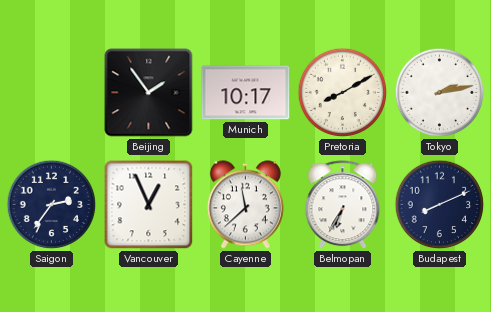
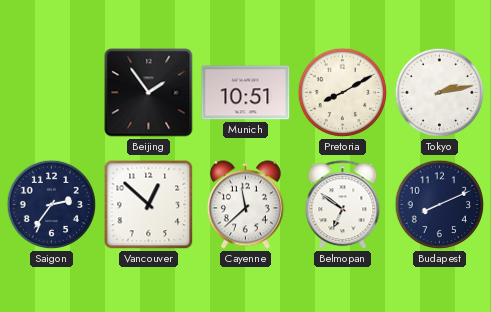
Munich: 10:17 -> 10:51 (246, 93)
Vancouver: 12:56 -> 12:52 (149, 205)
Belmopan: 6:35 -> 6:51 (343, 205)
